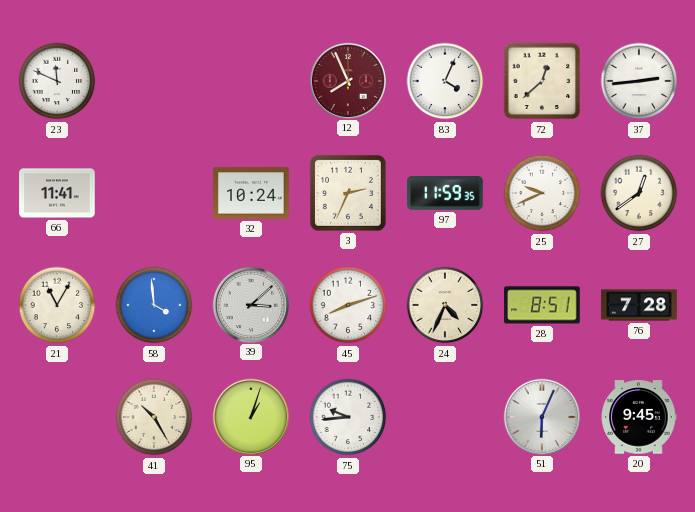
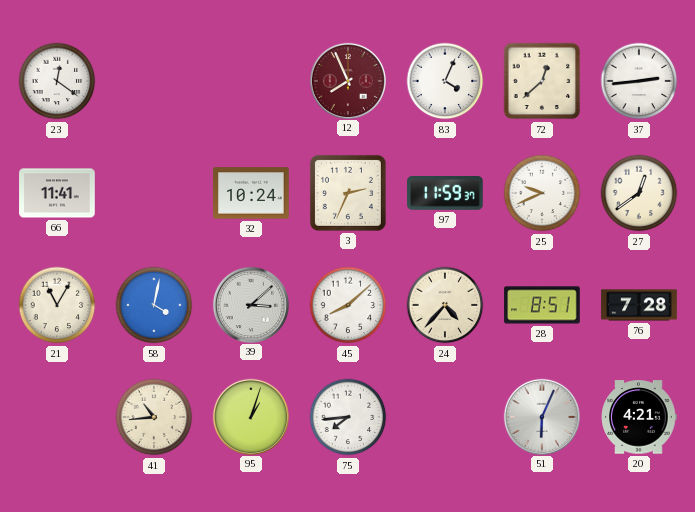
23: 11:49 -> 12:21 (57, 81)
97: 11:59:35 -> 11:59:37 (445, 194)
58: 3:59 -> 4:02 (154, 305)
45: 8:12 -> 8:08 (348, 305)
24: 4:34 -> 4:37 (445, 305)
41: 10:25 -> 10:44 (154, 417)
75: 9:44 -> 7:44 (348, 417)
20: 9:45 -> 4:21 (639, 417)
